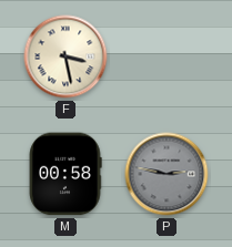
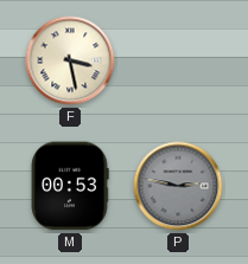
M: 00:58 -> 00:53 (70, 186)
